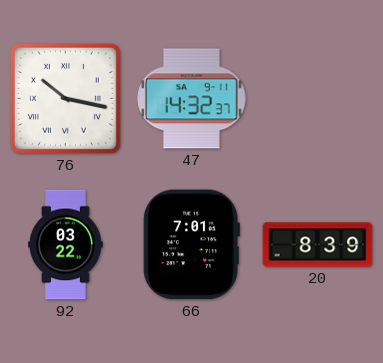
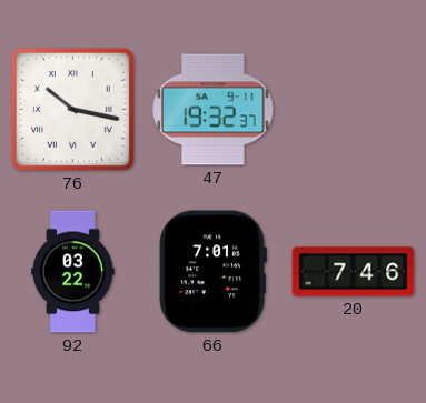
47: 14:32 -> 19:32 (214, 110)
20: 8:39 -> 7:46 (354, 272)
